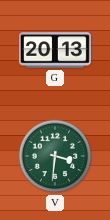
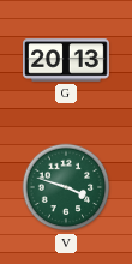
V: 3:31 -> 3:48 (66, 187)
